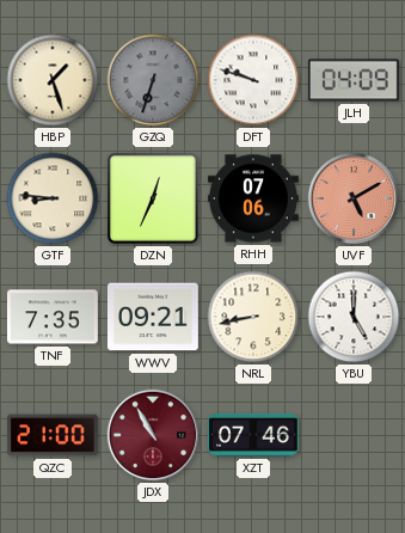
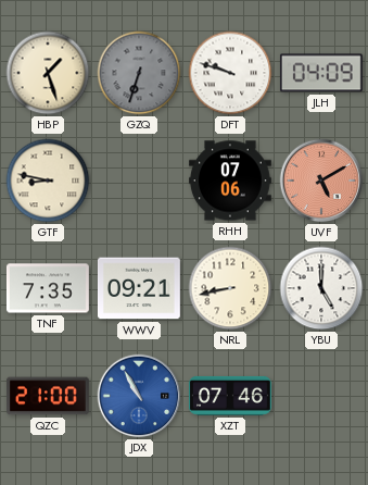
GTF: 8:46 -> 8:47 (48, 181)
DZN: 12:34 -> none (153, 198)
JDX dial: burgundy -> blue (139, 396)
